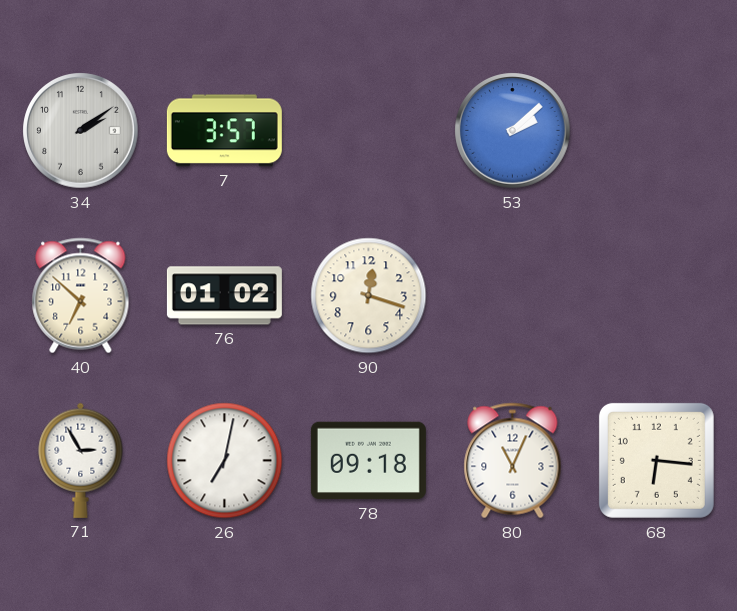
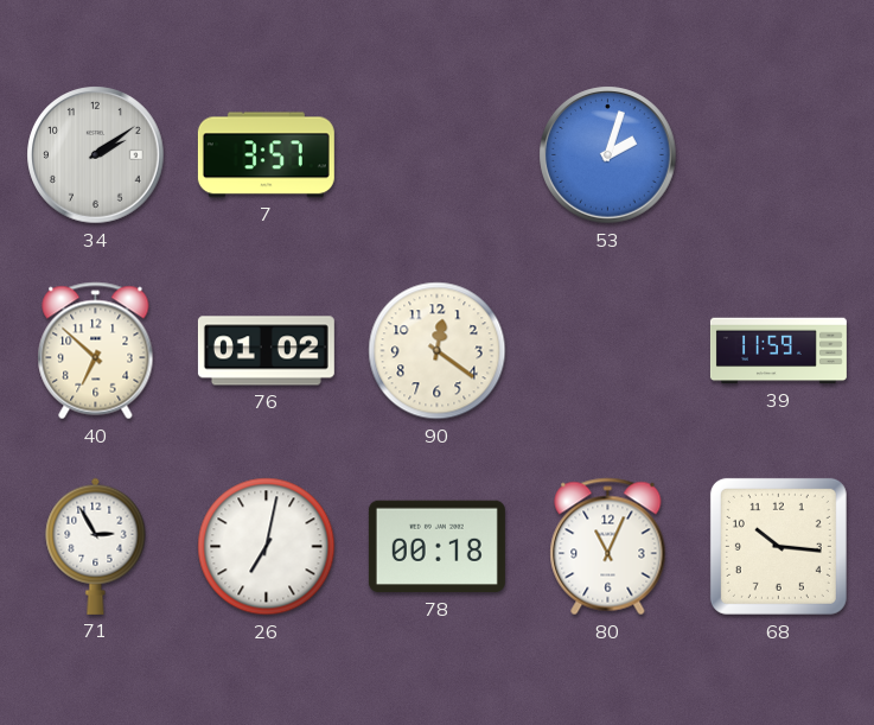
53: 2:08 -> 2:03 (608, 155)
90: 12:18 -> 12:21 (438, 351)
39: none -> 11:59 (778, 351)
78: 09:18 -> 00:18 (436, 547)
68: 6:16 -> 10:16 (778, 546)
